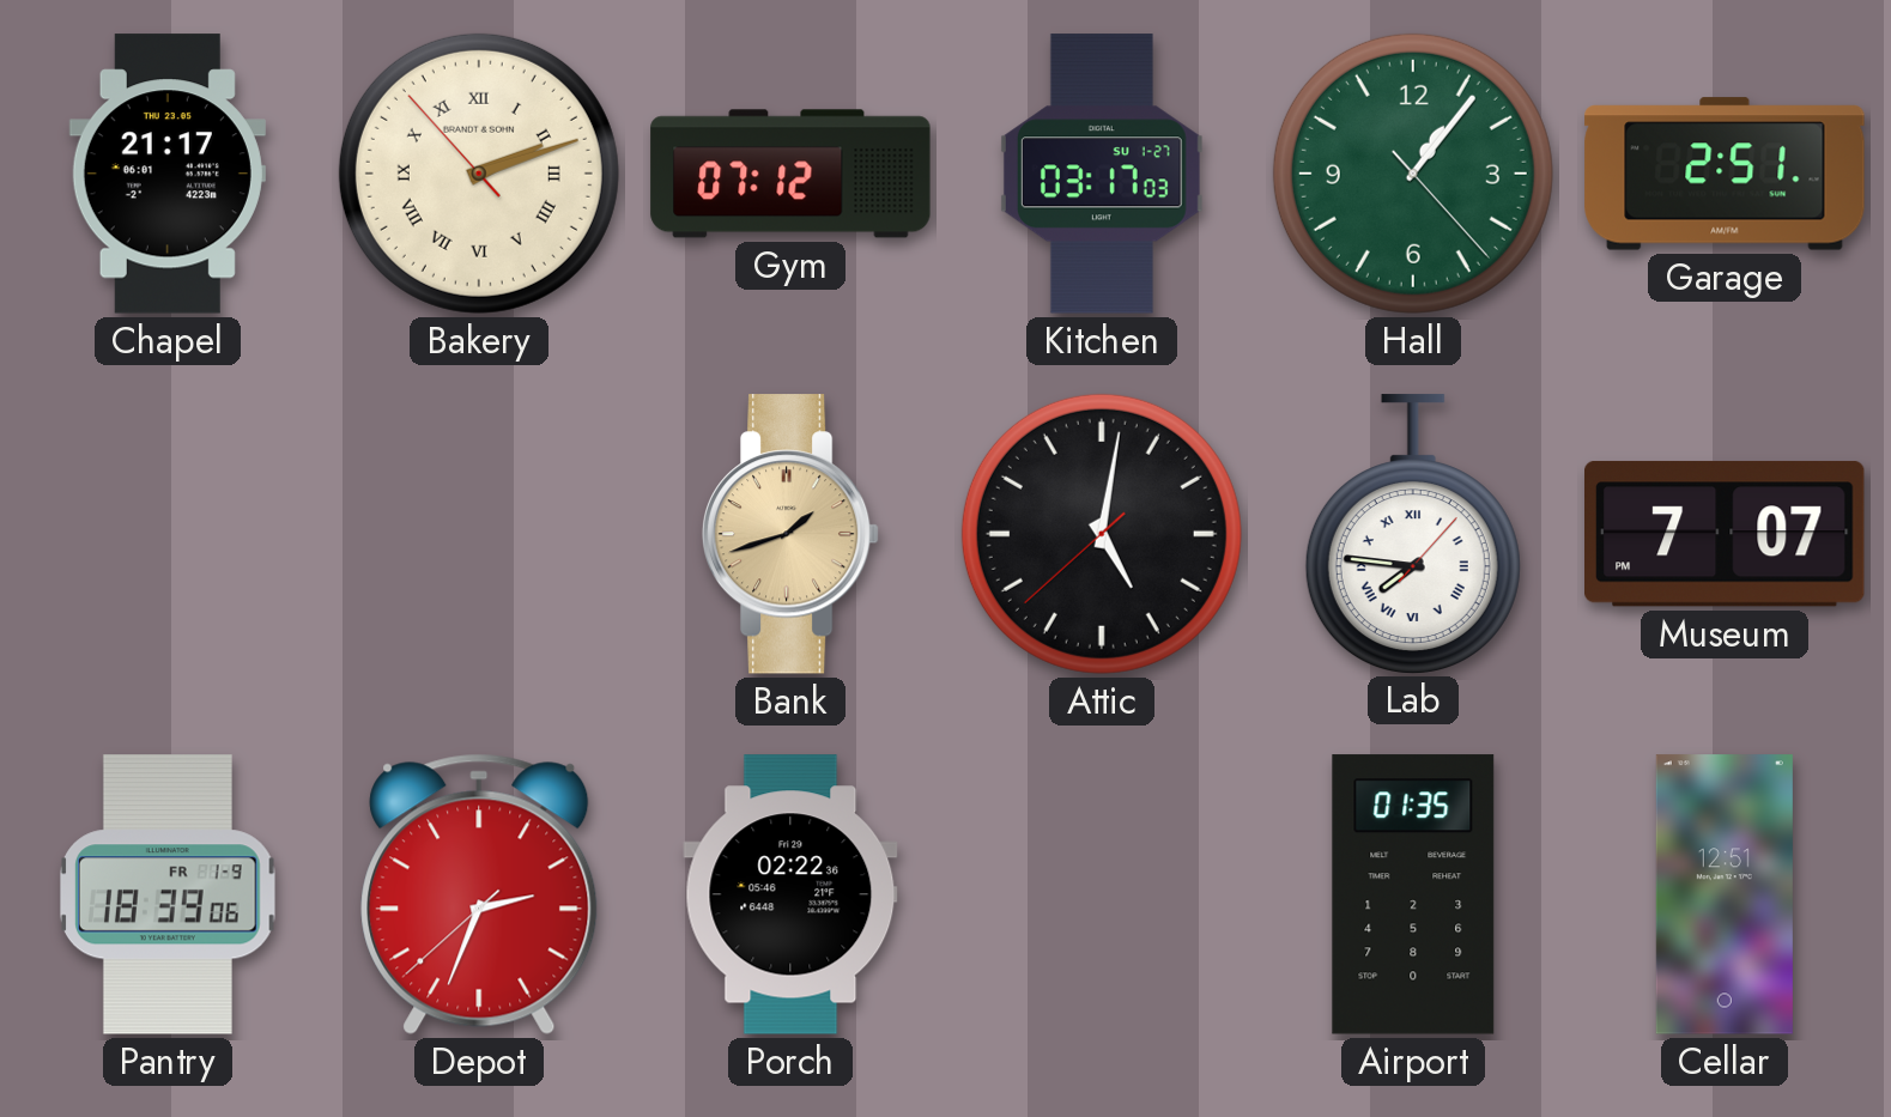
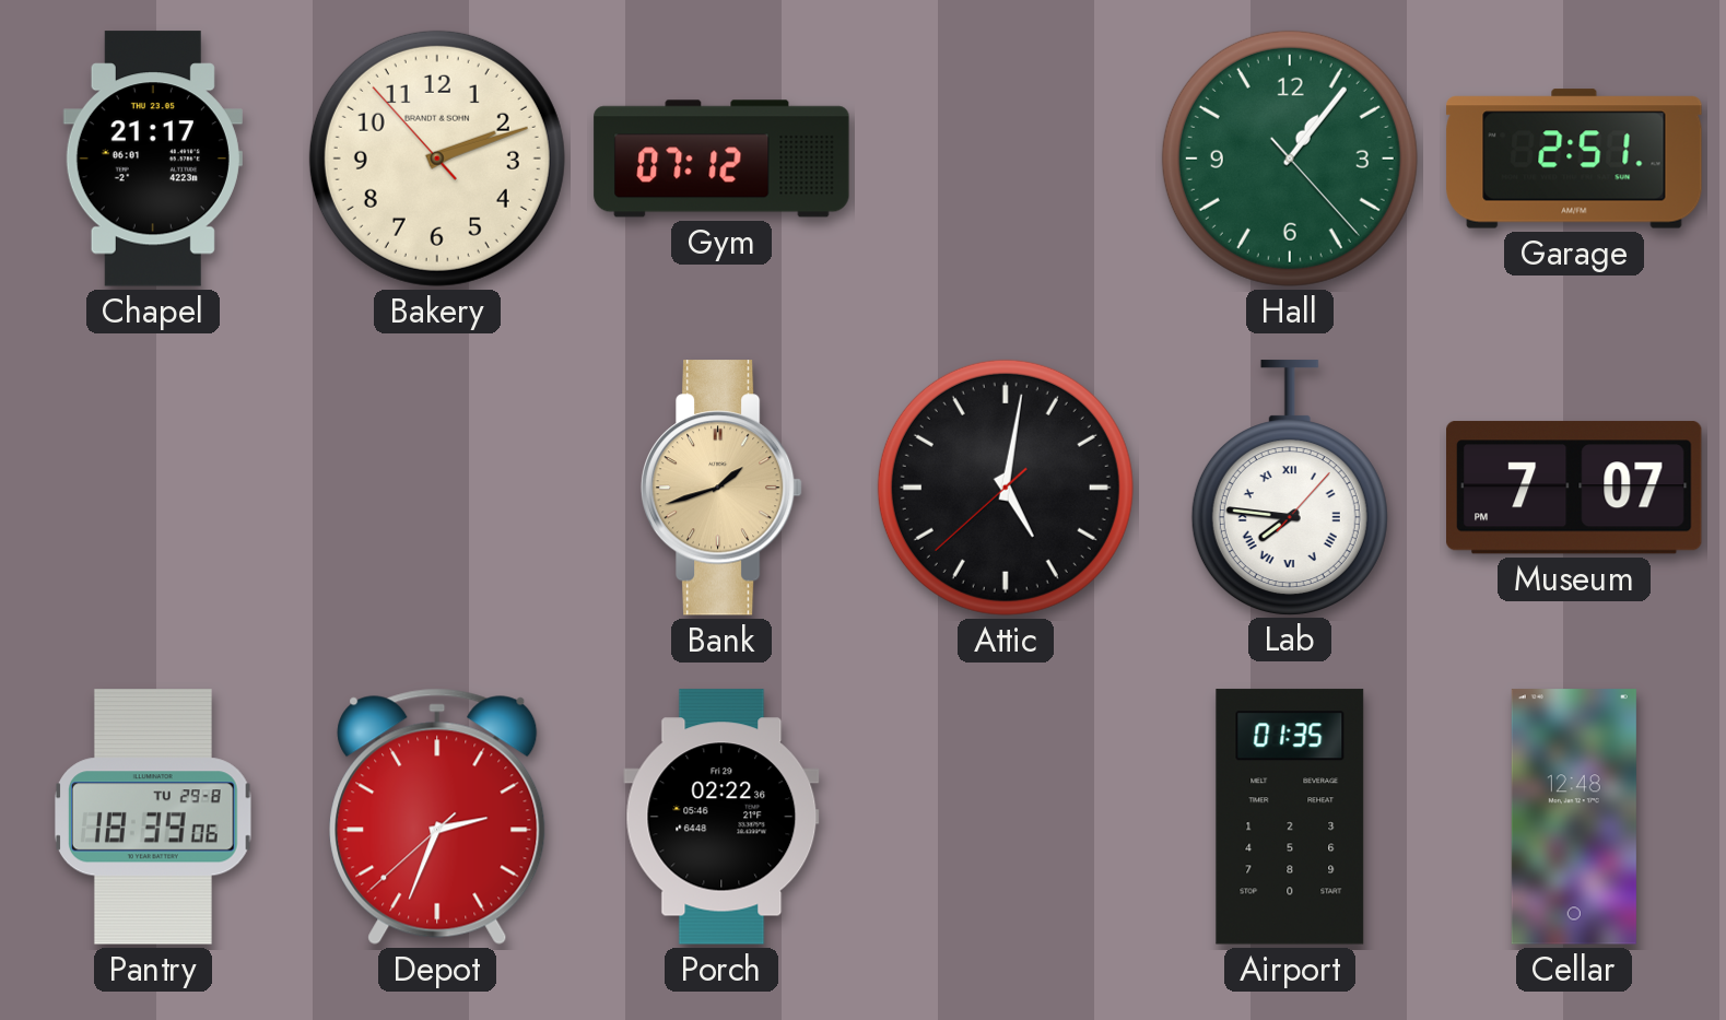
Bakery numerals: Roman -> Arabic (437, 159)
Kitchen: 03:17 -> none (1102, 174)
Pantry date: FR 1-9 -> TU 29-8 (153, 817)
Cellar: 12:51 -> 12:48 (1574, 817)
